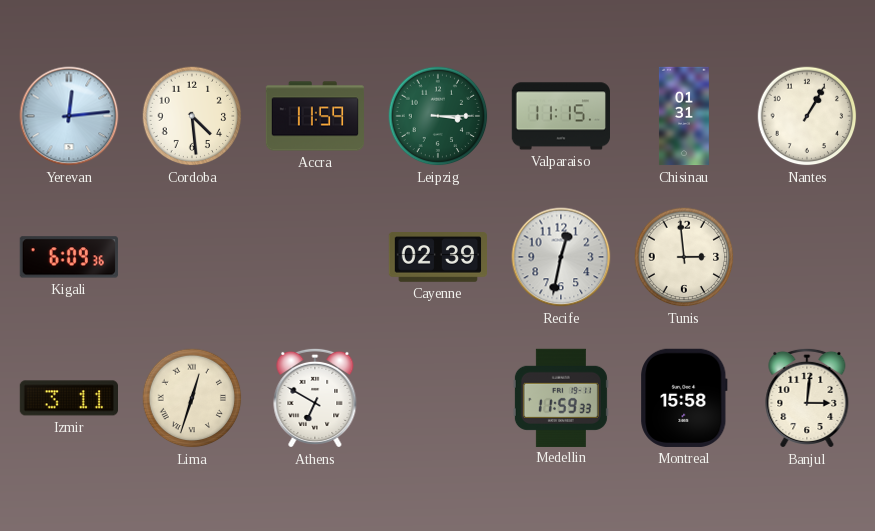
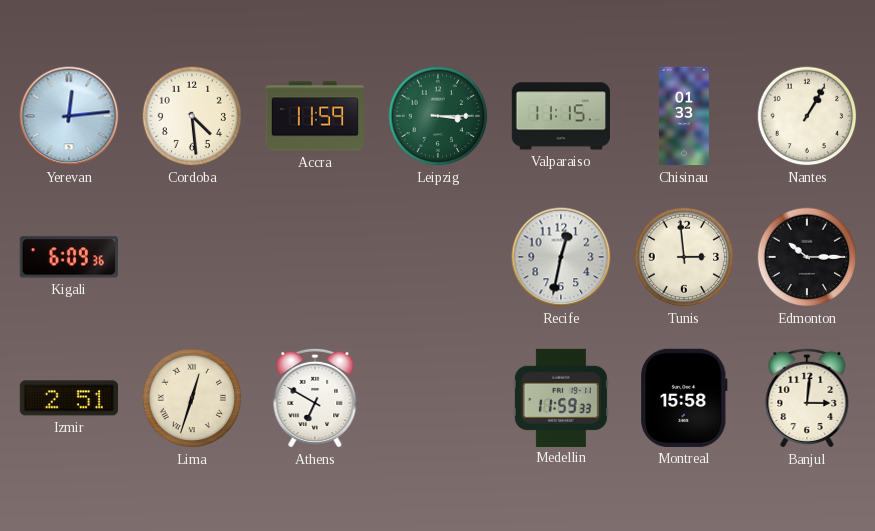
Chisinau: 01:31 -> 01:33 (684, 116)
Cayenne: 02:39 -> none (438, 257)
Edmonton: none -> 10:15 (807, 257)
Izmir: 3:11 -> 2:51 (68, 398)
